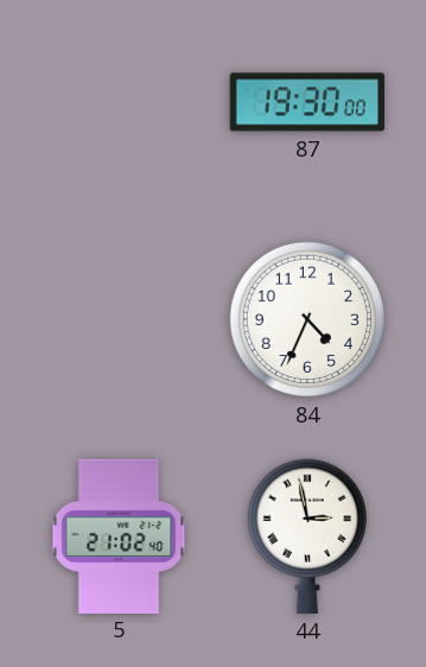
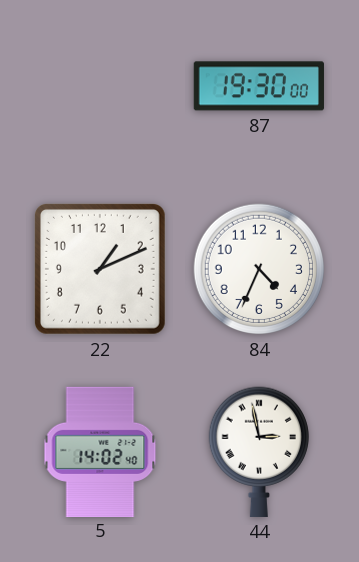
22: none -> 1:11 (100, 269)
5: 21:02 -> 14:02 (100, 451)
